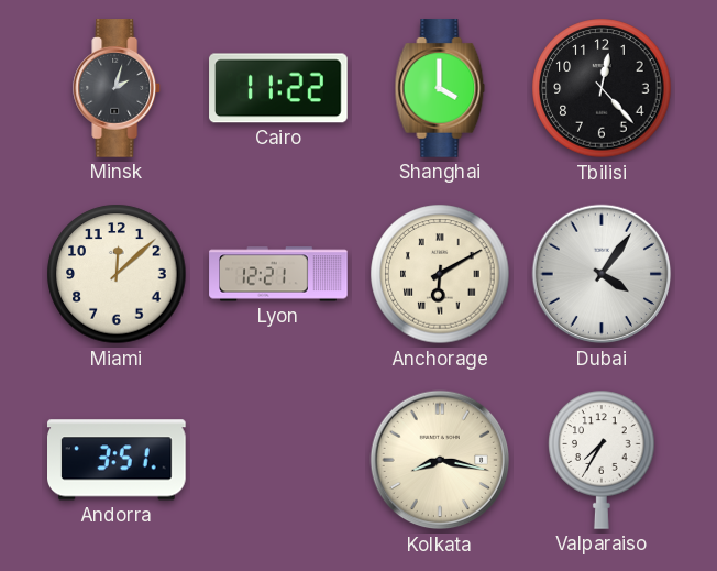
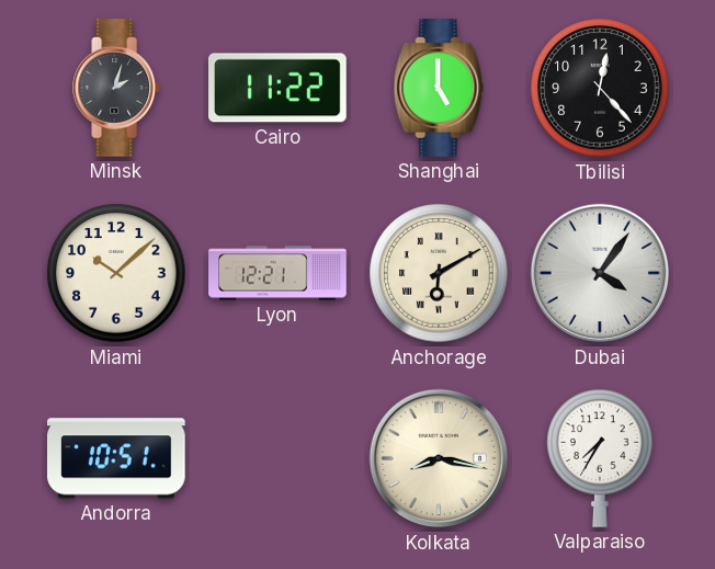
Shanghai: 4:00 -> 5:00 (439, 88)
Miami: 12:08 -> 10:08 (116, 273)
Andorra: 3:51 -> 10:51 (117, 458)
